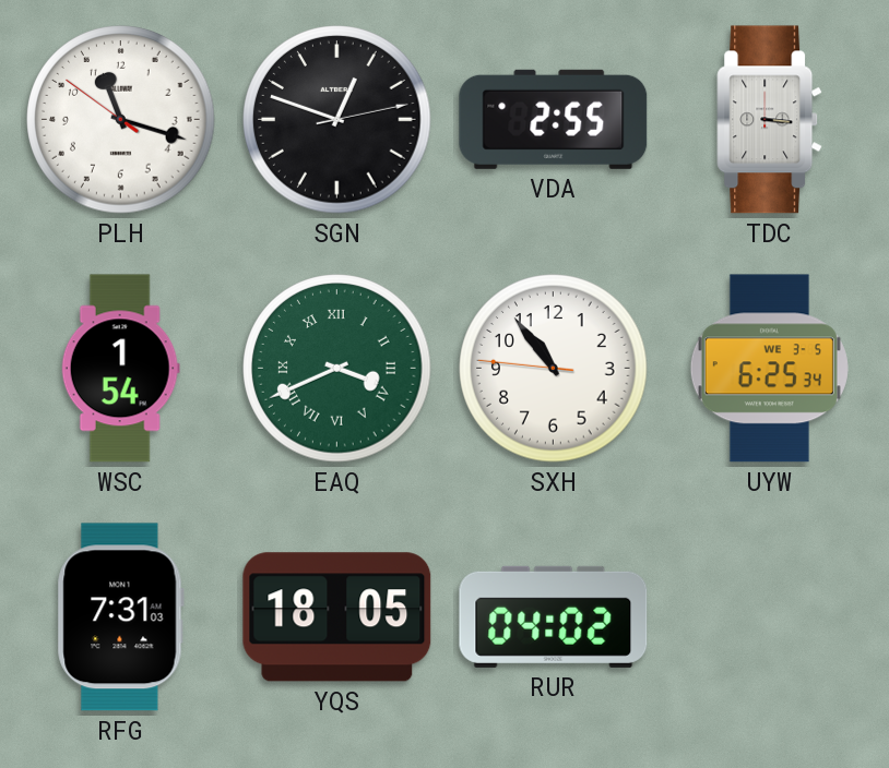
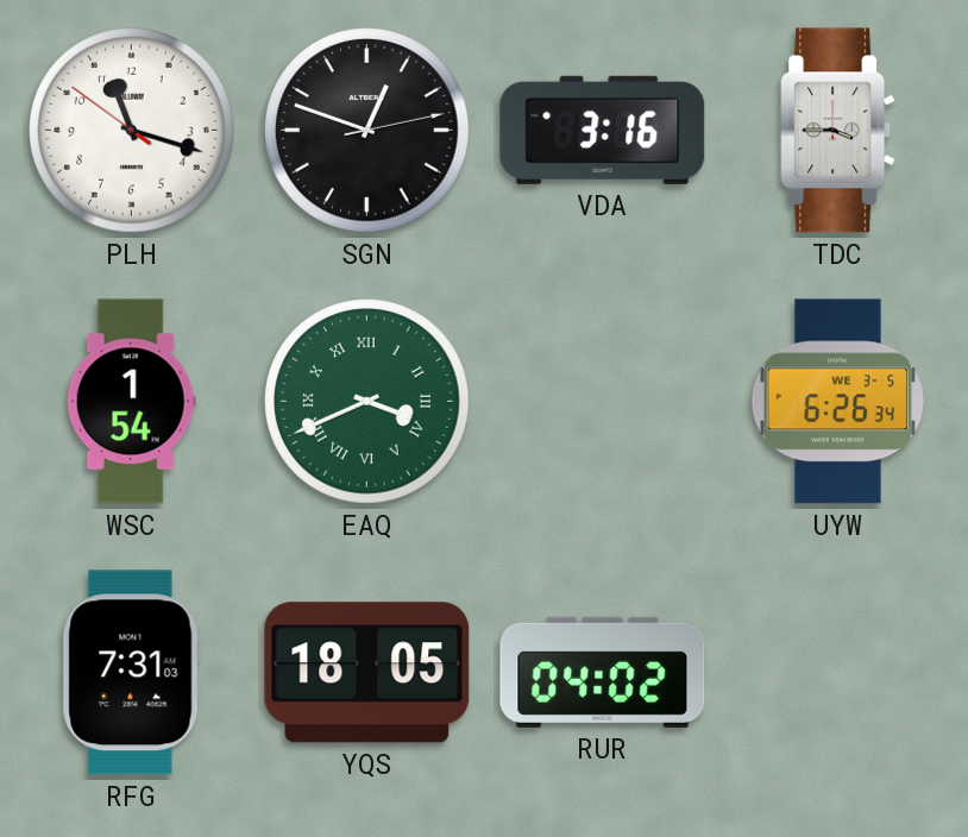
VDA: 2:55 -> 3:16 (603, 130)
TDC: 3:16 -> 3:45 (838, 131)
SXH: 10:53 -> none (554, 369)
UYW: 6:25 -> 6:26 (837, 402)
